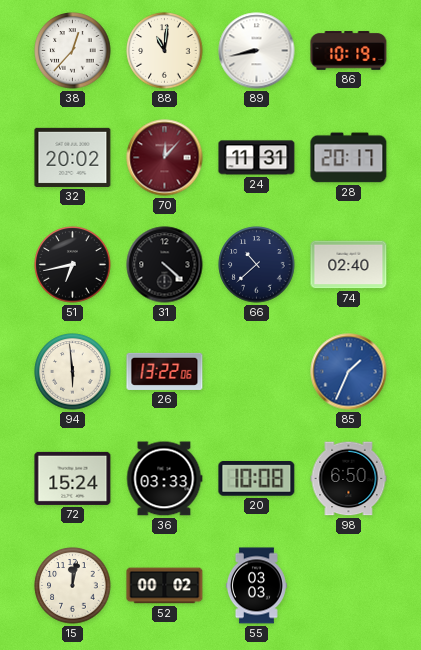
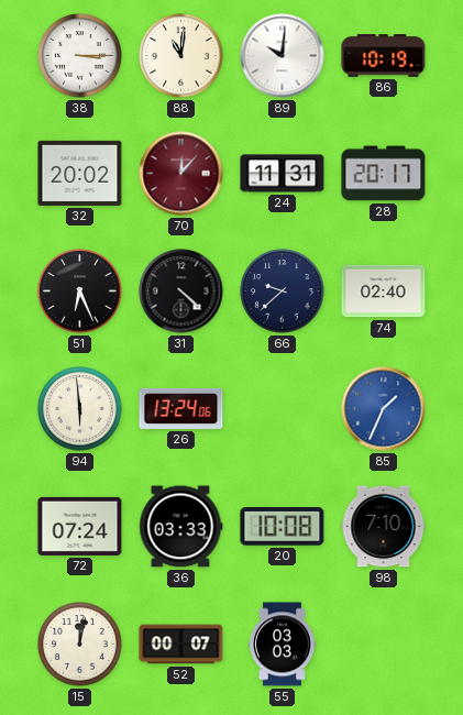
38: 12:37 -> 3:15 (80, 56)
89: 8:43 -> 10:01 (283, 56)
51: 6:43 -> 6:26 (80, 291)
66: 10:38 -> 9:38 (283, 291)
26: 13:22 -> 13:24 (181, 408)
72: 15:24 -> 07:24 (80, 526)
98: 6:50 -> 7:10 (384, 527)
52: 00:02 -> 00:07 (181, 645)
